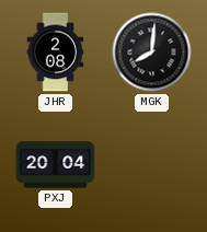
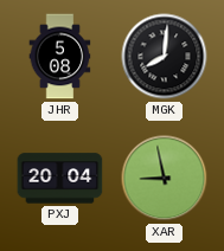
JHR: 2:08 -> 5:08 (60, 57)
XAR: none -> 8:58 (165, 179)
